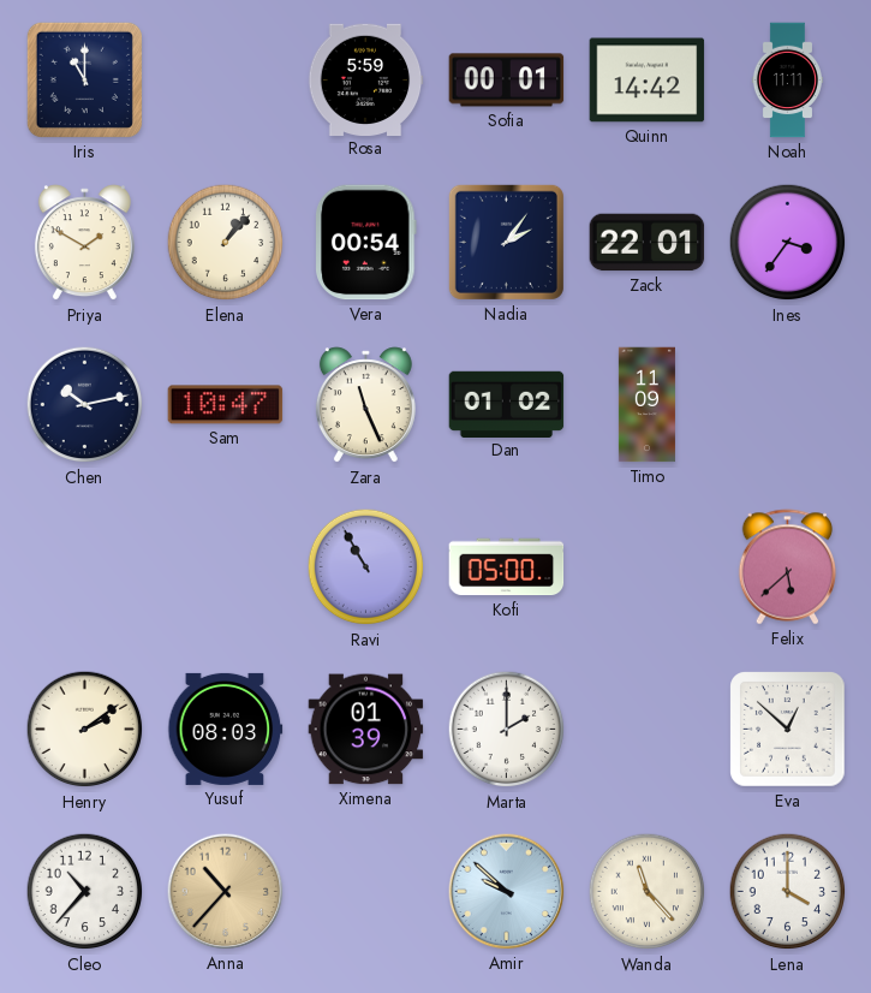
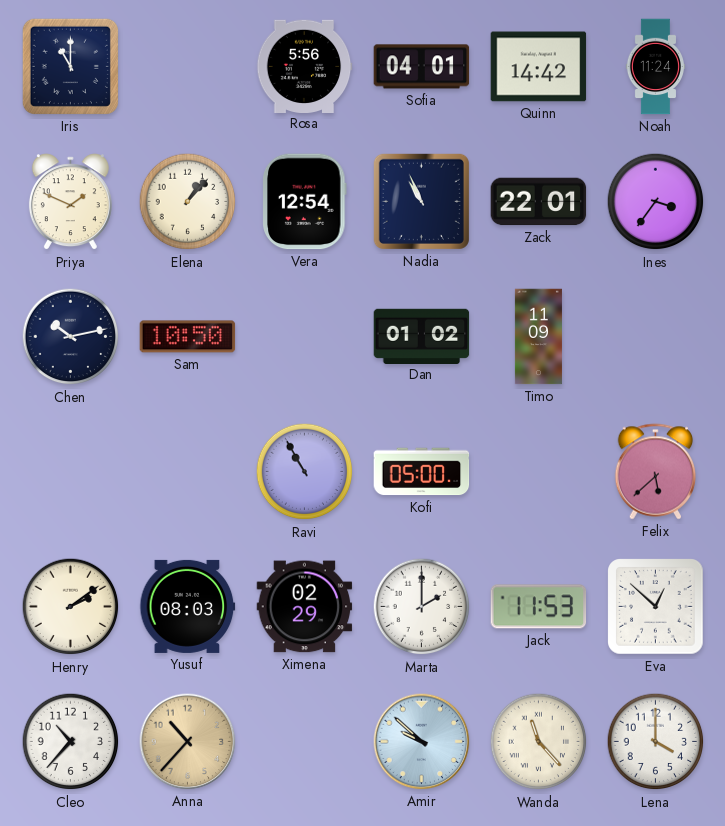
Rosa: 5:59 -> 5:56 (304, 66)
Sofia: 00:01 -> 04:01 (422, 67)
Noah: 11:11 -> 11:24 (655, 67)
Priya: 1:50 -> 1:49 (70, 202)
Vera: 00:54 -> 12:54 (305, 202)
Nadia: 2:06 -> 10:56 (421, 201)
Sam: 10:47 -> 10:50 (188, 337)
Zara: 11:26 -> none (365, 405)
Ximena: 01:39 -> 02:29 (305, 607)
Jack: none -> 11:53 (539, 607)
